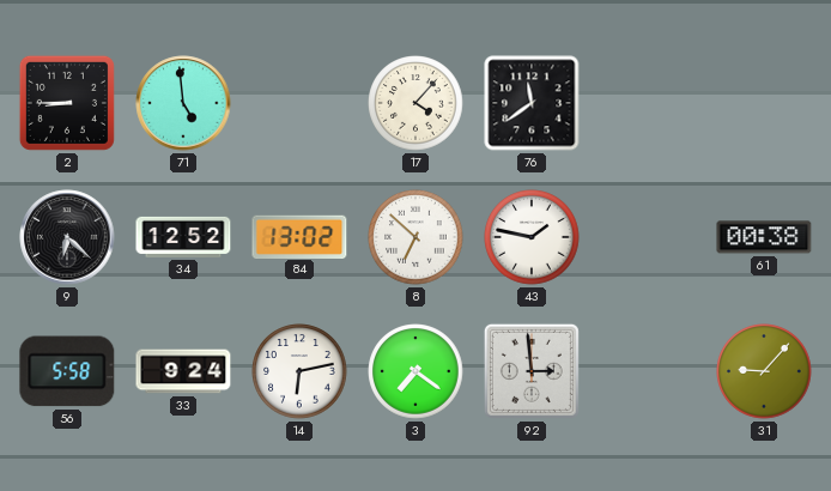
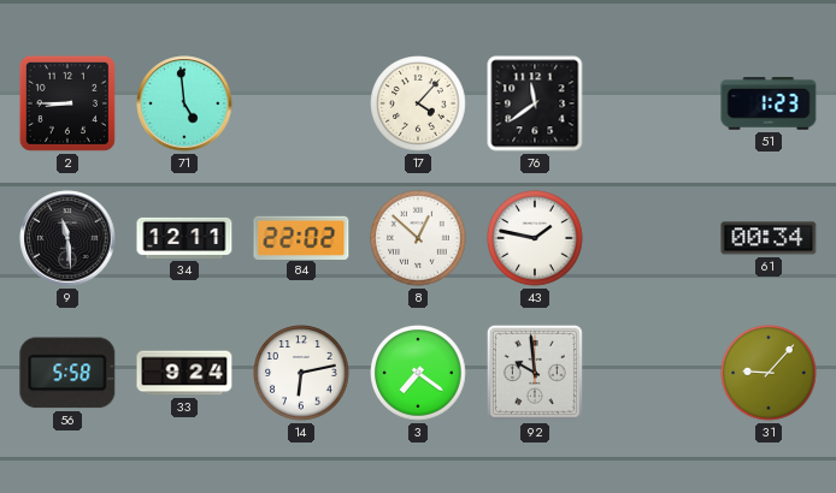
51: none -> 1:23 (769, 103)
9: 6:22 -> 11:29 (67, 238)
34: 12:52 -> 12:11 (184, 238)
84: 13:02 -> 22:02 (301, 237)
8: 6:52 -> 12:52 (418, 238)
61: 00:38 -> 00:34 (769, 238)
92: 2:59 -> 9:59 (535, 373)
